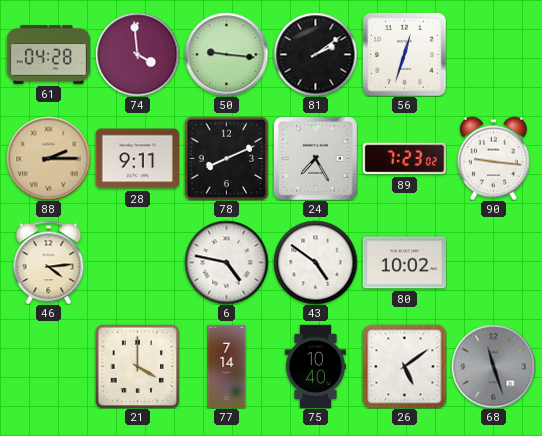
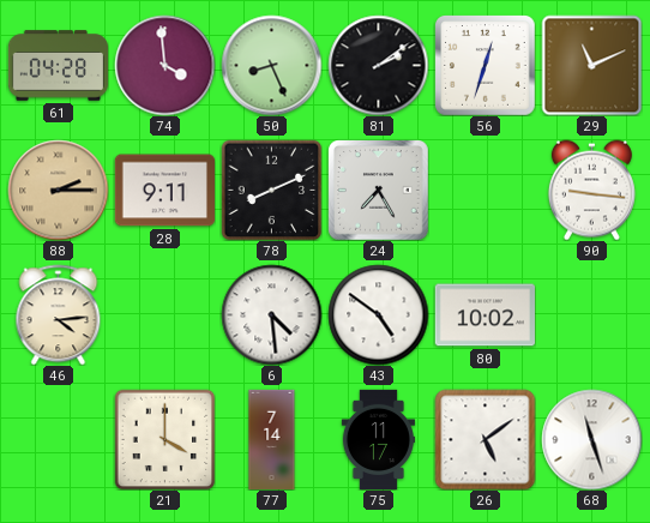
50: 9:16 -> 8:26 (271, 65)
29: none -> 11:11 (591, 65)
89: 7:23 -> none (404, 159)
6: 4:47 -> 4:29 (271, 314)
75: 10:40 -> 11:17 (378, 439)
68 dial: grey -> white (591, 439)
